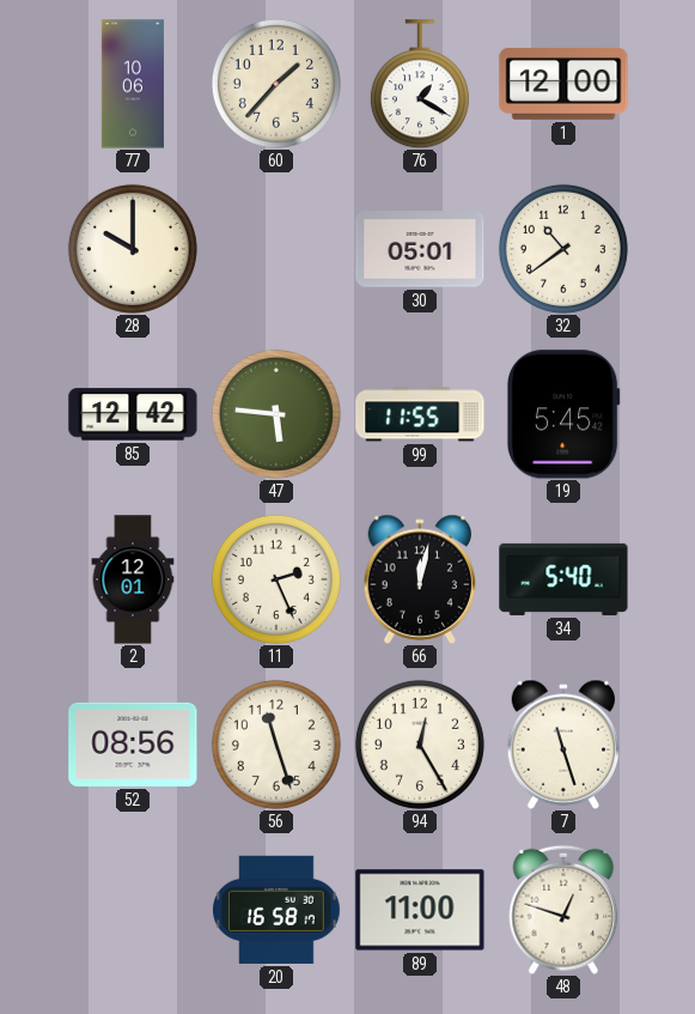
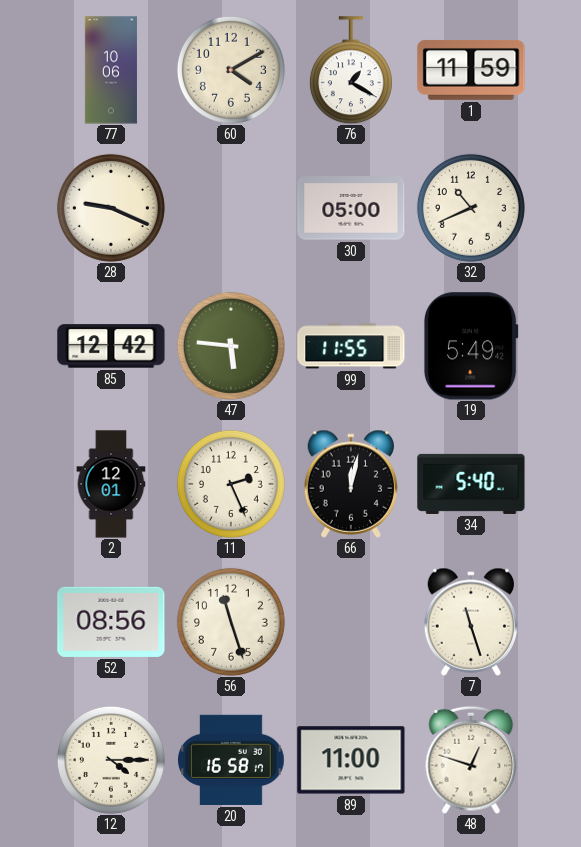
60: 1:37 -> 4:10 (231, 70)
1: 12:00 -> 11:59 (471, 70)
28: 10:00 -> 9:19 (111, 208)
30: 05:01 -> 05:00 (351, 208)
32: 10:39 -> 10:41 (471, 208)
19: 5:45 -> 5:49 (471, 346)
94: 12:25 -> none (420, 745)
12: none -> 4:15 (111, 760)
